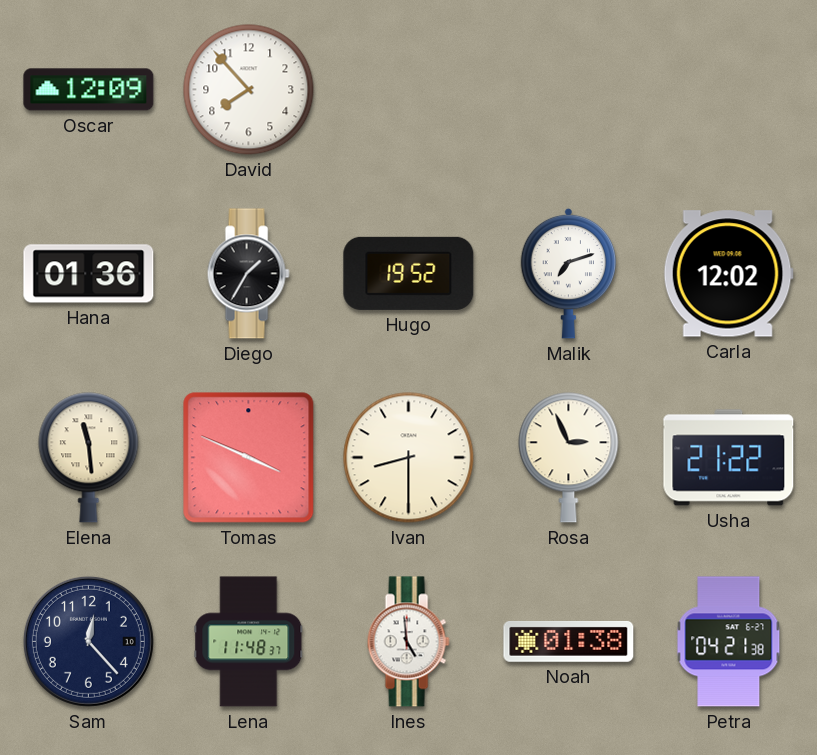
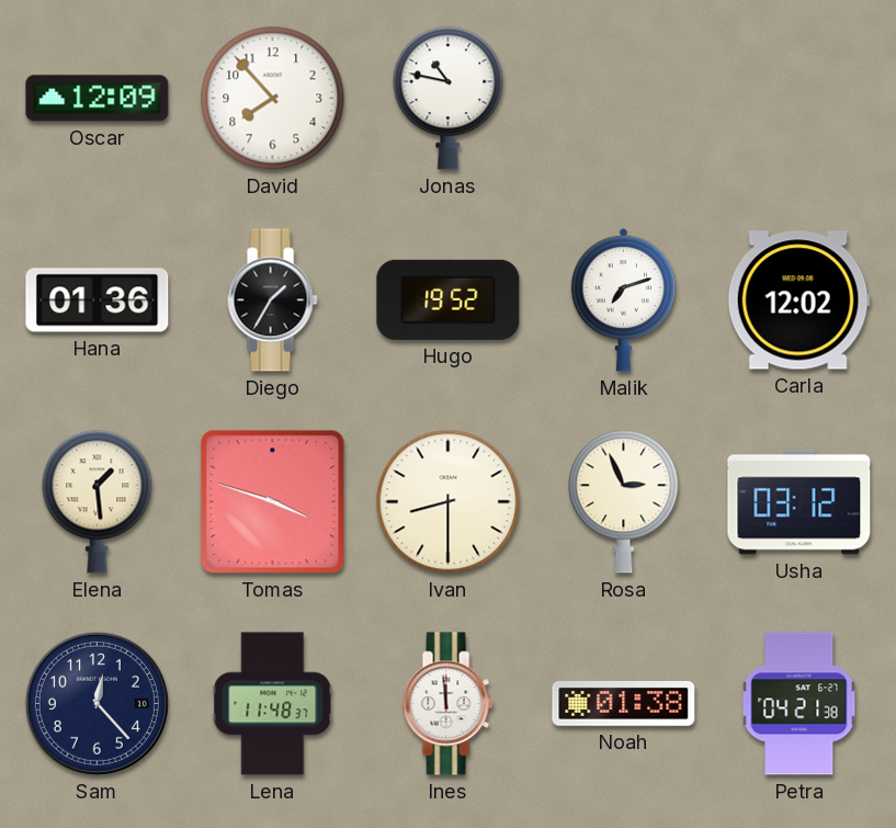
Jonas: none -> 10:47 (449, 99)
Elena: 11:29 -> 1:29 (98, 502)
Tomas: 3:49 -> 3:48 (273, 502)
Usha: 21:22 -> 03:12 (799, 502)
Ines: 4:59 -> 11:59 (447, 704)
